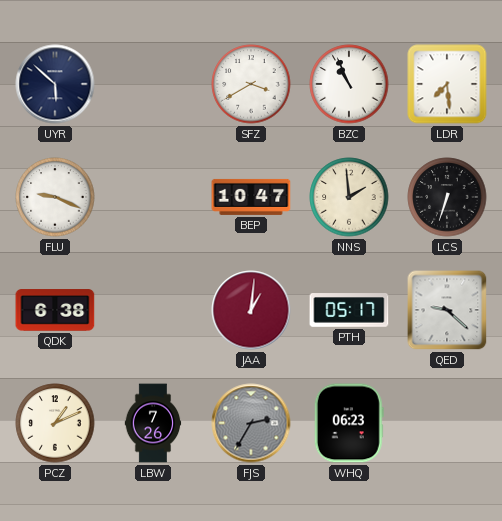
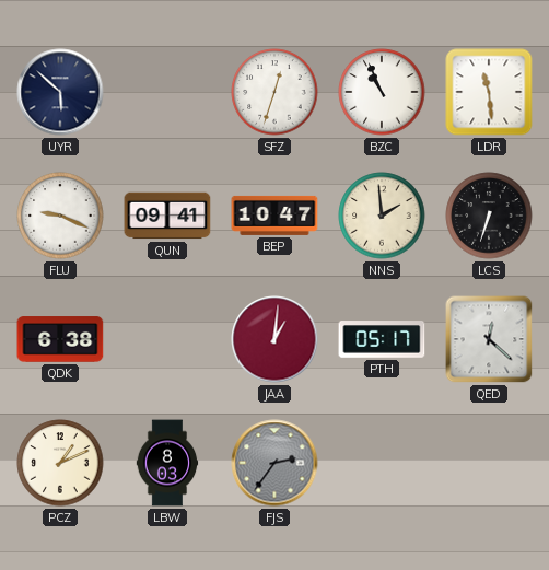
SFZ: 3:40 -> 12:33 (274, 92)
LDR: 7:29 -> 11:29 (489, 92)
QUN: none -> 09:41 (167, 216)
QED: 9:22 -> 12:22 (489, 339)
LBW: 7:26 -> 8:03 (167, 463)
FJS: 2:35 -> 2:36 (274, 463)
WHQ: 06:23 -> none (349, 423)
